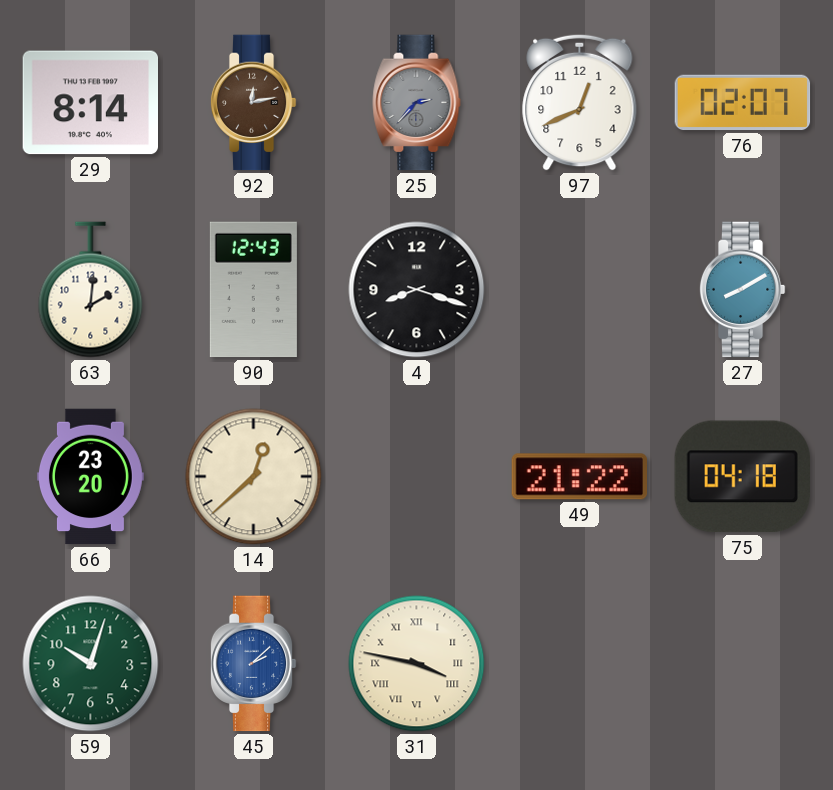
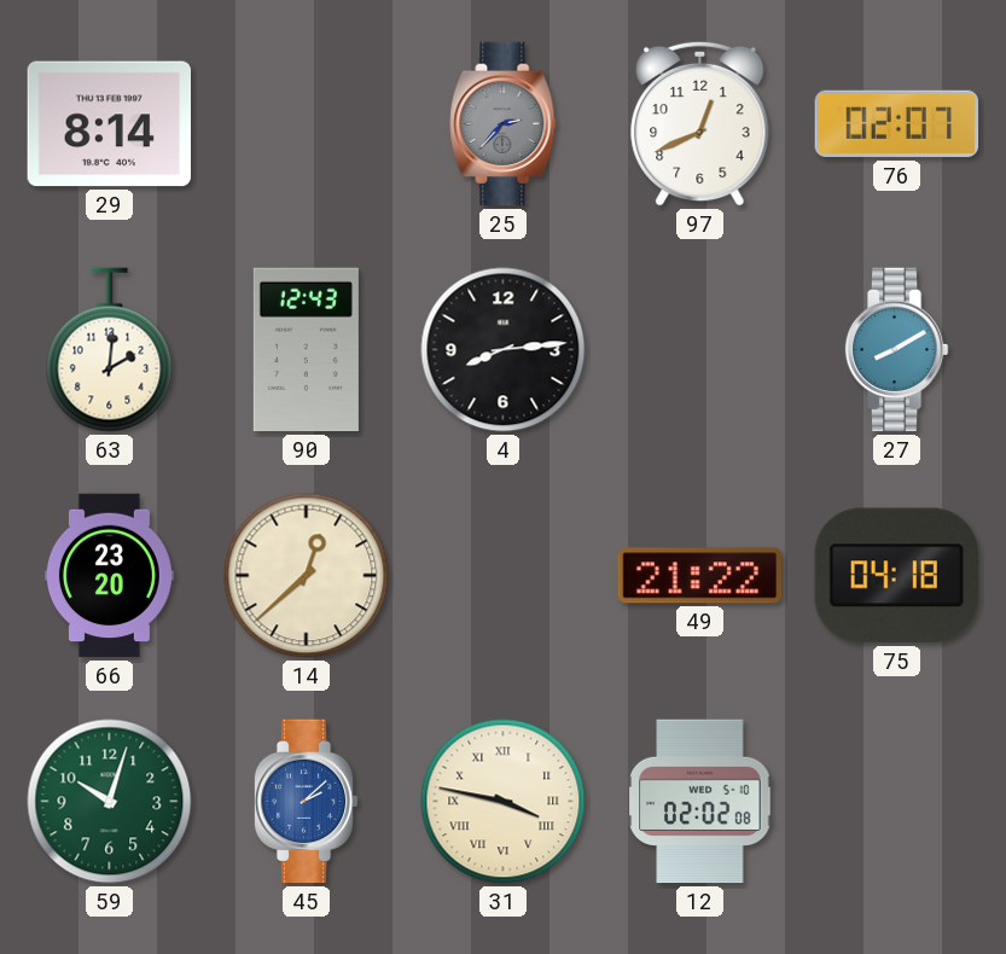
92: 12:13 -> none (253, 103)
4: 8:18 -> 8:14 (504, 350)
12: none -> 02:02 (700, 802)
